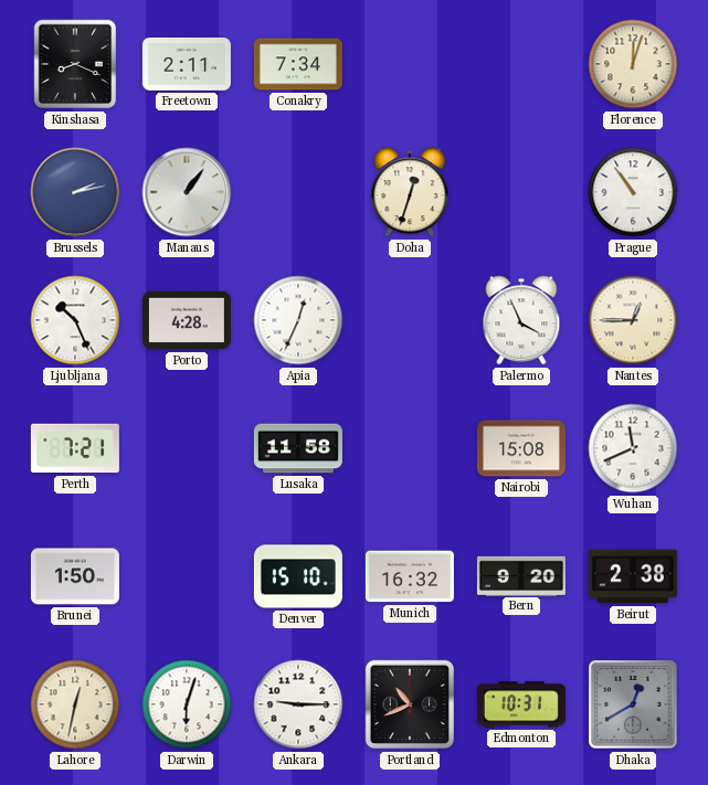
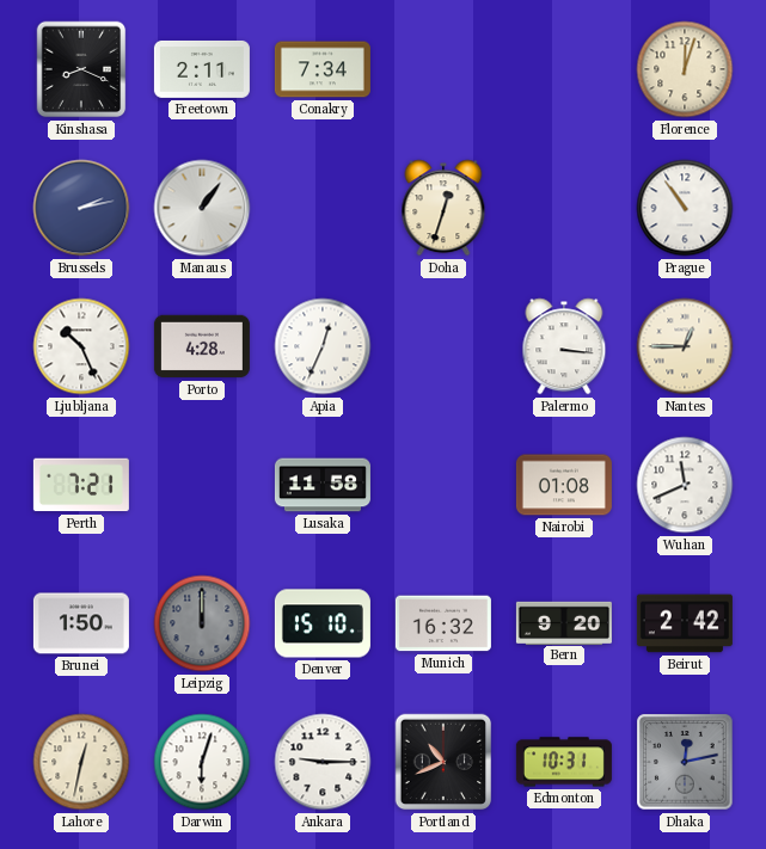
Palermo: 3:56 -> 3:16 (564, 346)
Nairobi: 15:08 -> 01:08 (564, 485)
Leipzig: none -> 12:00 (202, 623)
Beirut: 2:38 -> 2:42 (685, 623)
Dhaka: 12:40 -> 12:13 (685, 762)
